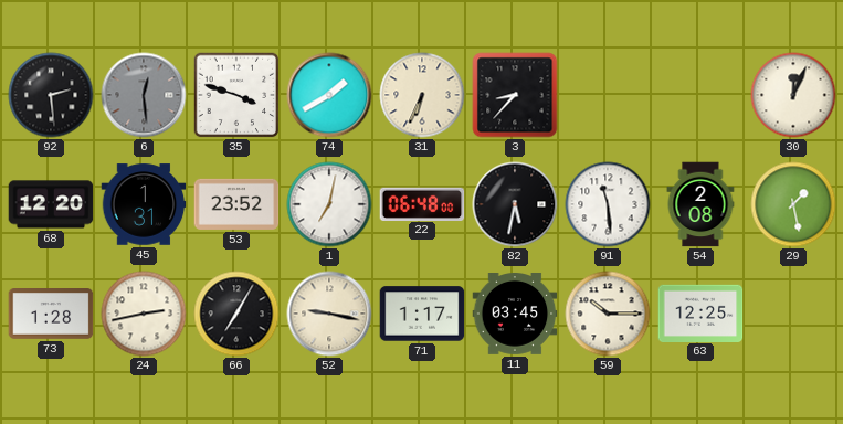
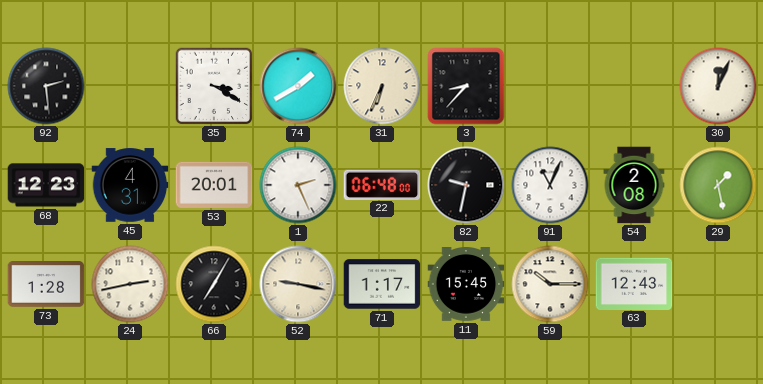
6: 12:29 -> none (144, 95)
35: 3:48 -> 3:20 (214, 86)
68: 12:20 -> 12:23 (46, 185)
45: 1:31 -> 4:31 (130, 185)
53: 23:52 -> 20:01 (214, 185)
1: 7:02 -> 2:26 (298, 185)
82: 5:32 -> 9:32 (466, 185)
91: 11:29 -> 11:04 (550, 185)
11: 03:45 -> 15:45 (466, 285)
63: 12:25 -> 12:43 (634, 283)
